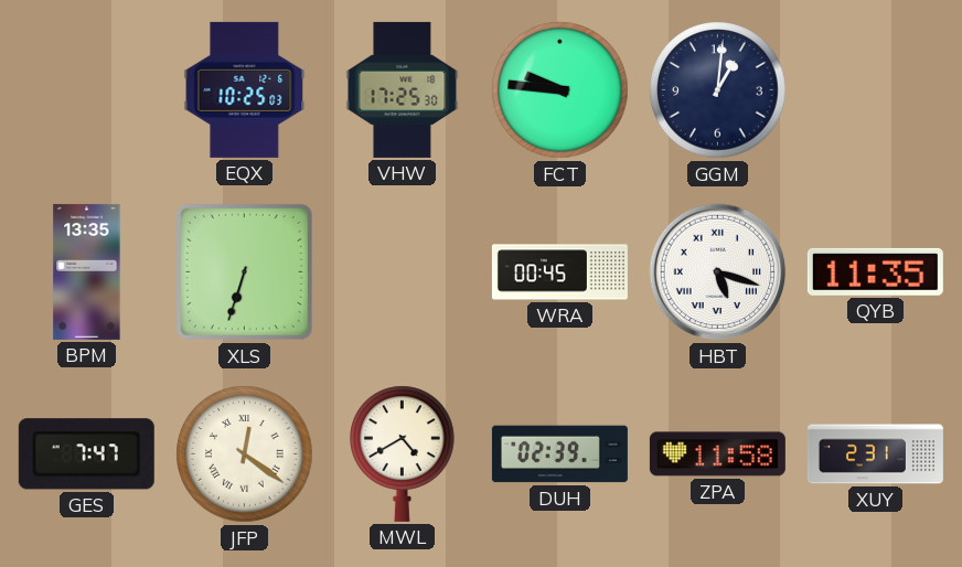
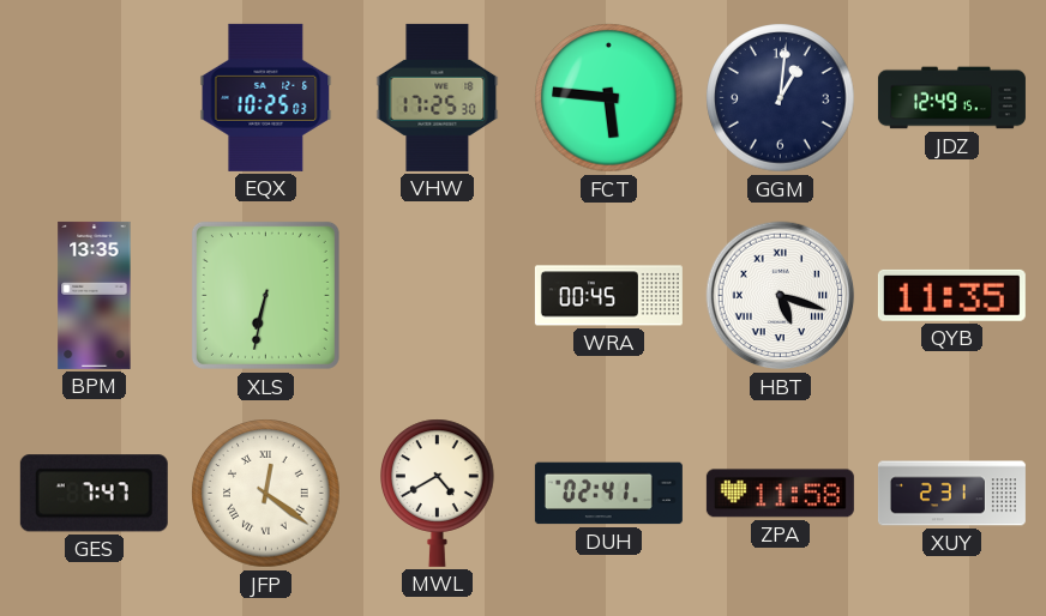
FCT: 9:46 -> 5:46 (609, 98)
JDZ: none -> 12:49 (951, 98)
XLS: 6:33 -> 6:32 (265, 295)
DUH: 02:39 -> 02:41 (608, 494)
